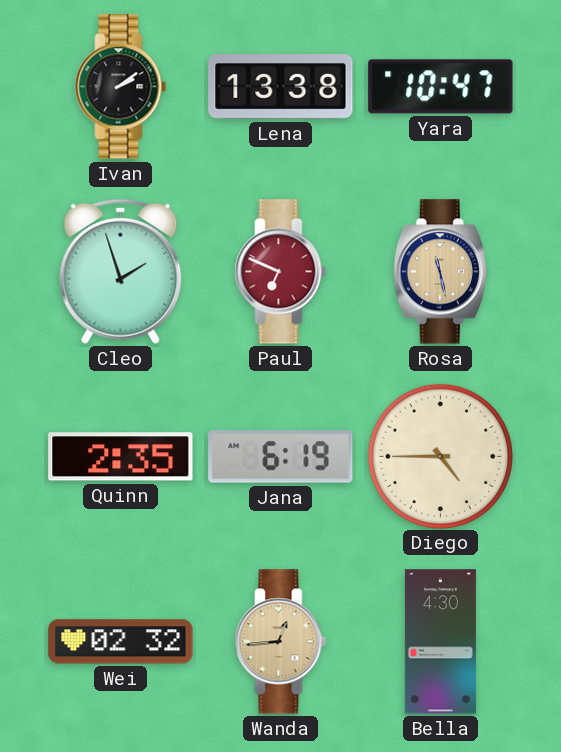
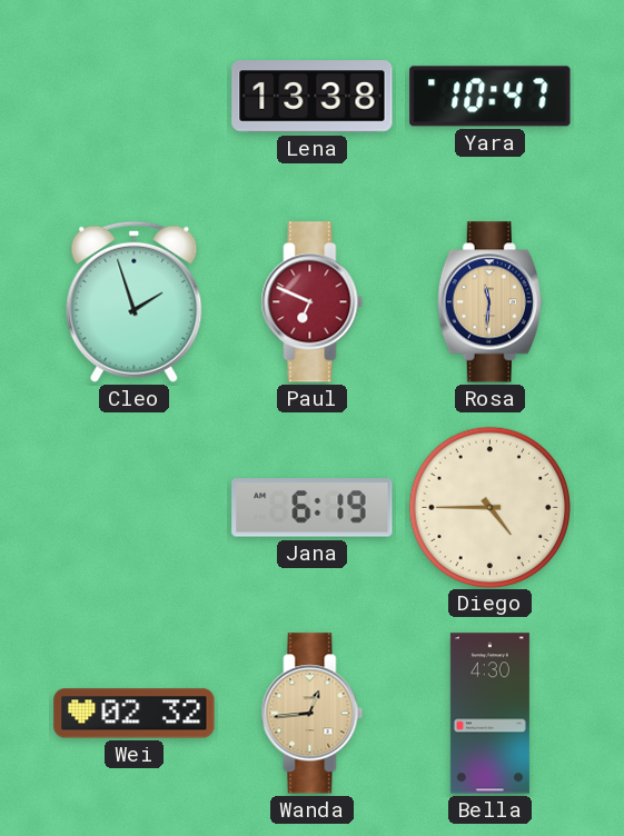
Ivan: 2:09 -> none (121, 87)
Rosa: 11:28 -> 11:31 (489, 302)
Quinn: 2:35 -> none (121, 457)
